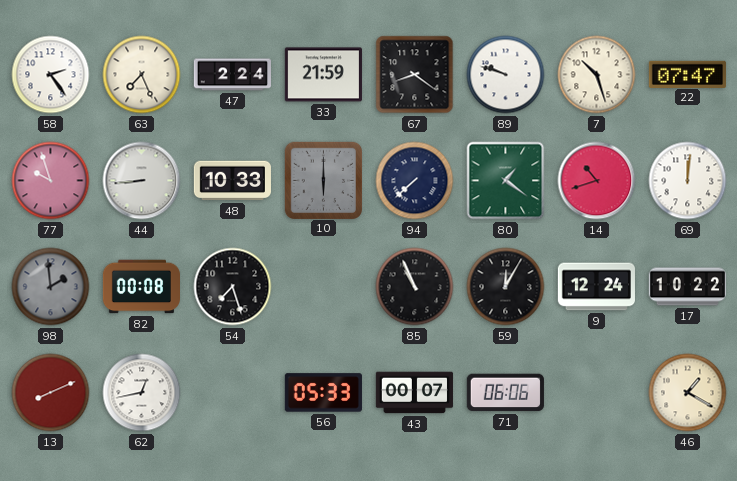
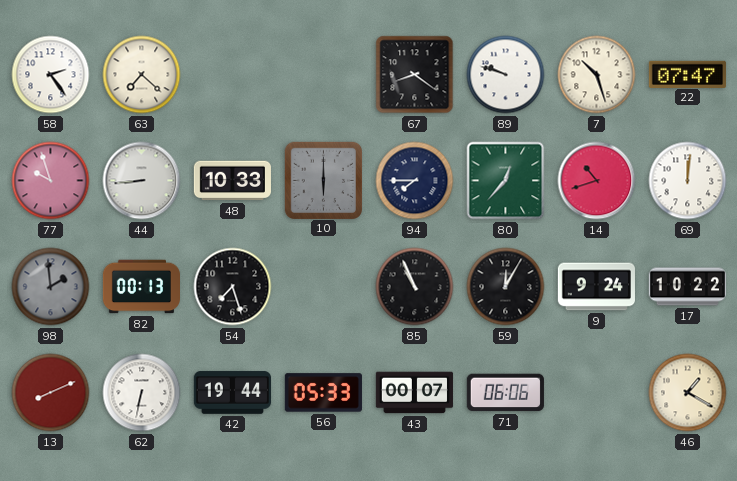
63: 7:26 -> 7:22 (142, 75)
47: 2:24 -> none (232, 75)
33: 21:59 -> none (323, 75)
94: 7:38 -> 7:45 (415, 181)
80: 1:21 -> 12:37 (506, 181)
82: 00:08 -> 00:13 (141, 287)
9: 12:24 -> 9:24 (596, 287)
62: 12:43 -> 6:32 (142, 393)
42: none -> 19:44 (232, 393)
